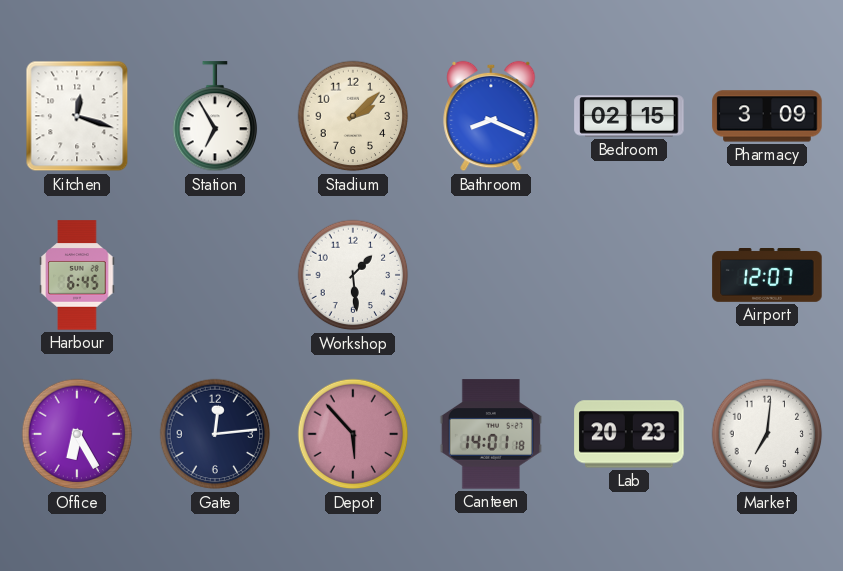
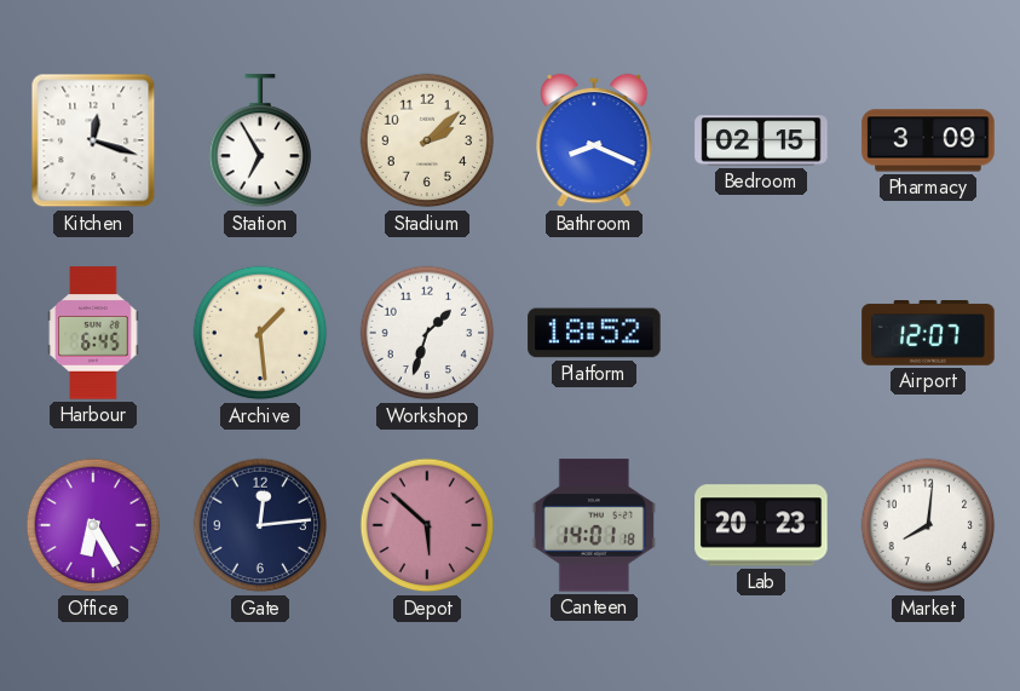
Archive: none -> 1:29 (260, 333)
Workshop: 1:29 -> 1:33 (427, 333)
Platform: none -> 18:52 (594, 333)
Depot: 5:53 -> 5:52 (427, 525)
Market: 7:01 -> 8:01 (928, 525)
